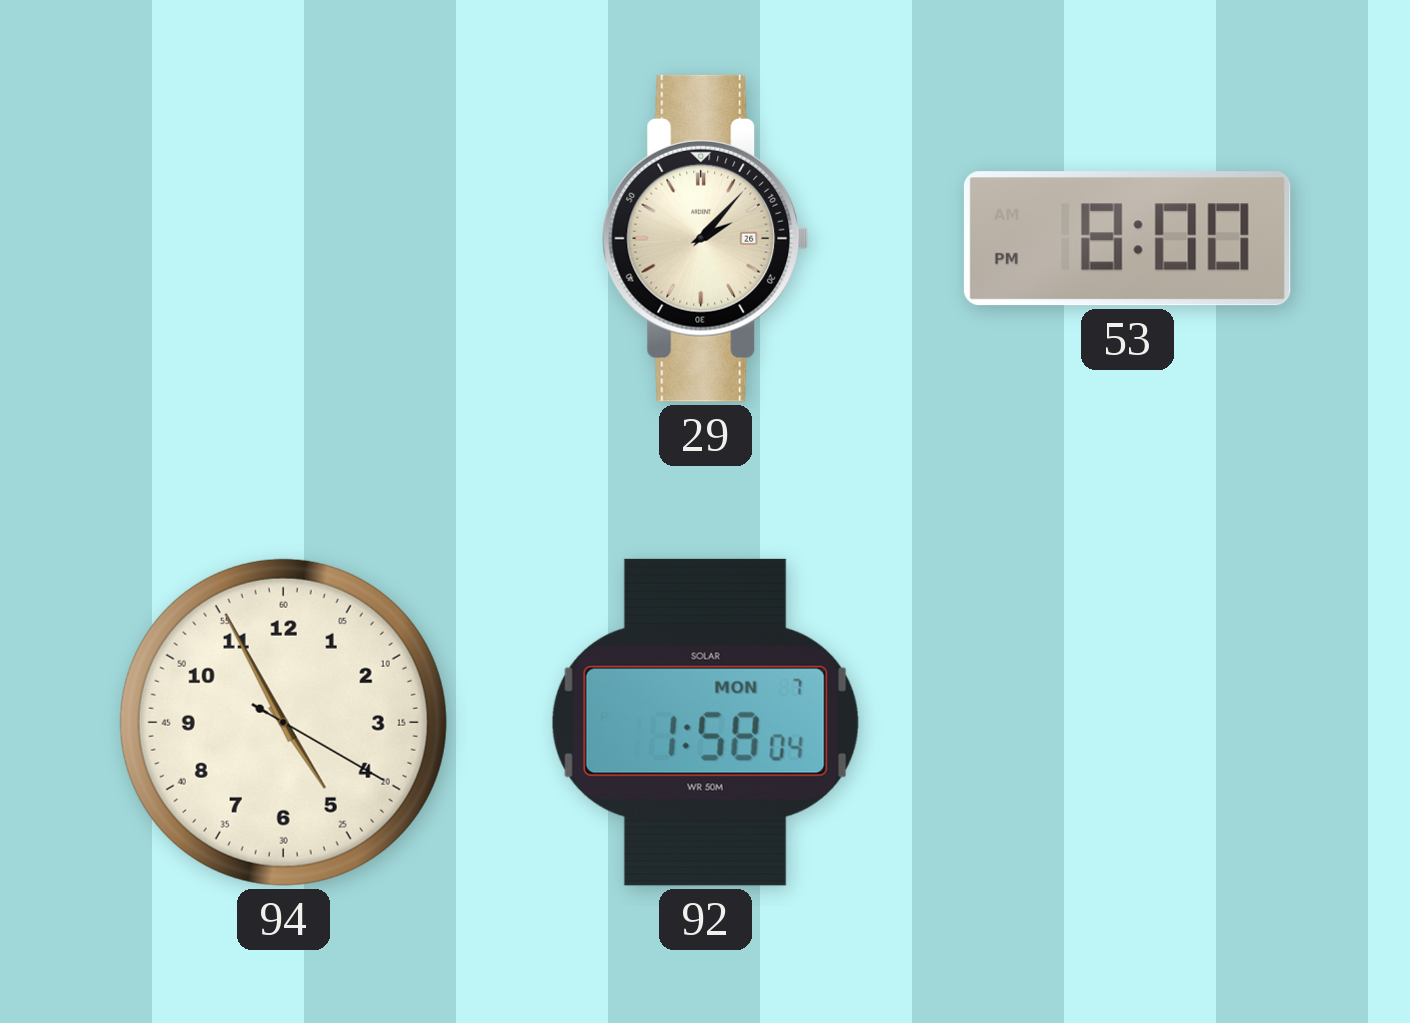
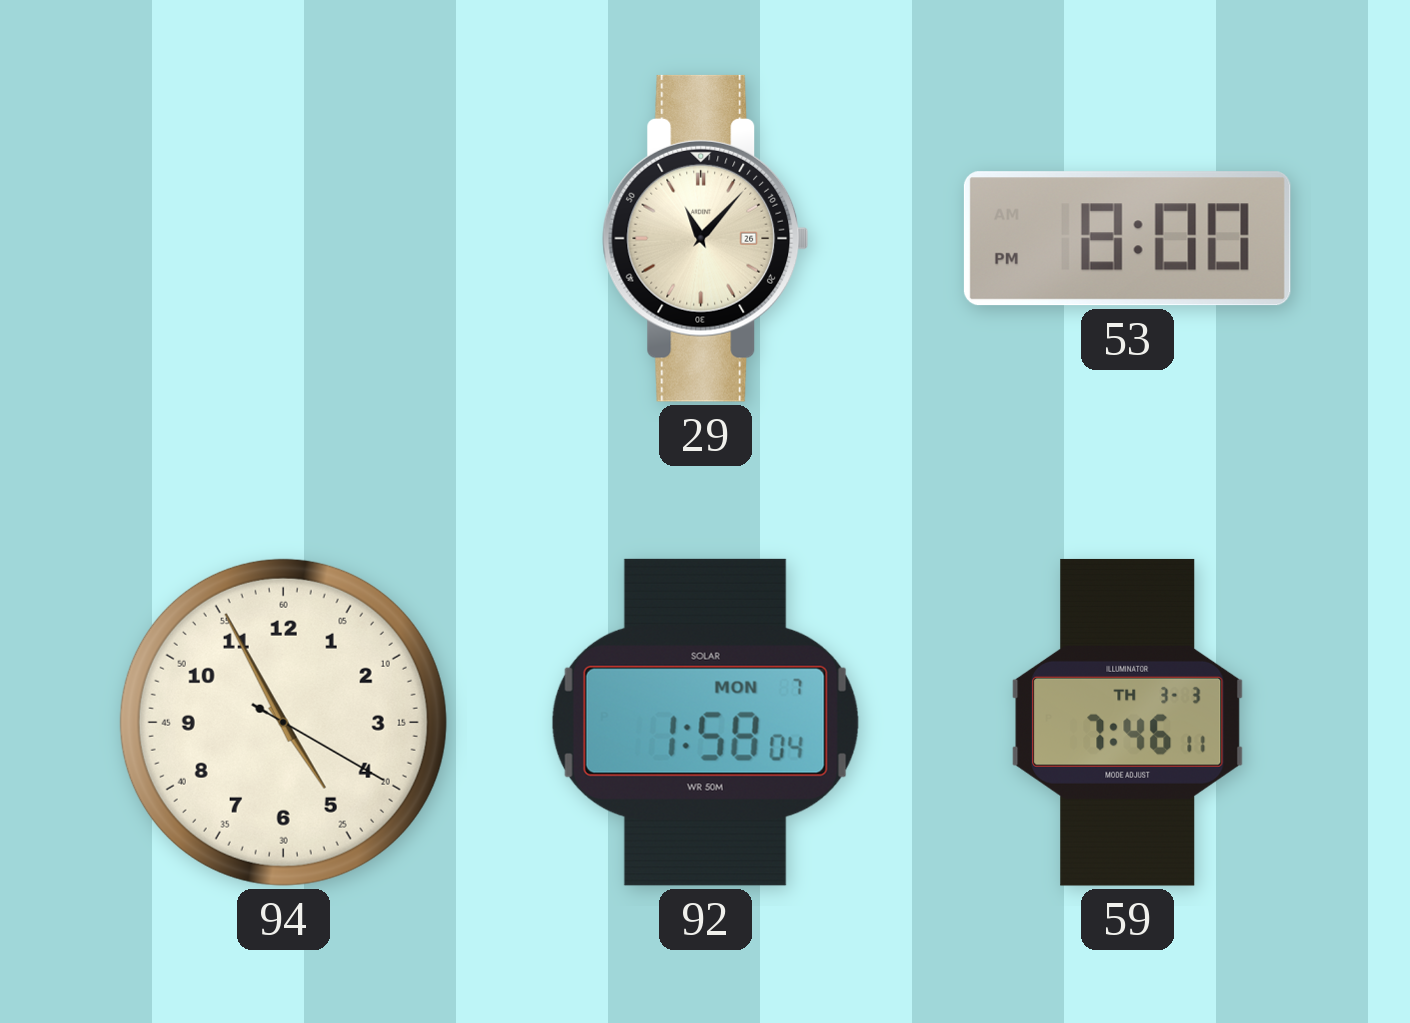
29: 2:07 -> 11:07 (706, 238)
59: none -> 7:46 (1128, 722)
